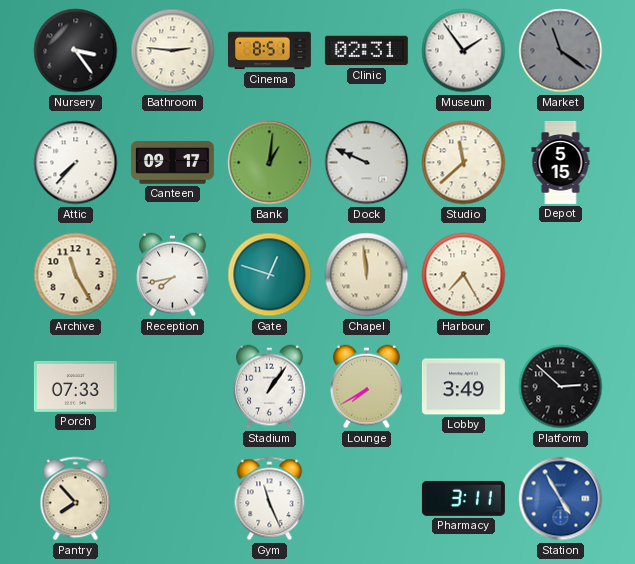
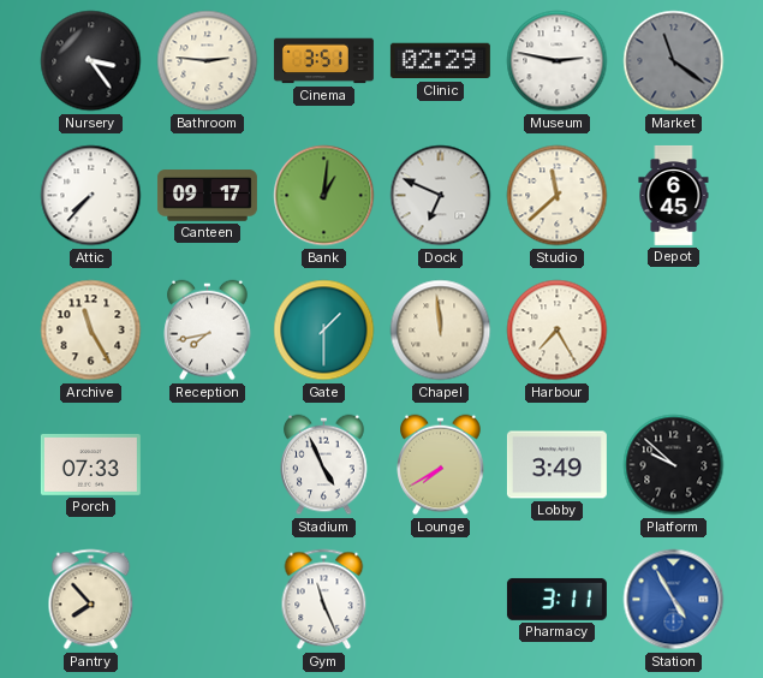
Cinema: 8:51 -> 3:51 (323, 61)
Clinic: 02:31 -> 02:29 (440, 61)
Museum: 1:54 -> 2:47 (558, 61)
Dock: 9:49 -> 6:49 (441, 196)
Depot: 5:15 -> 6:45 (674, 195)
Gate: 12:48 -> 1:30 (324, 331)
Stadium: 1:06 -> 4:56 (324, 465)
Platform: 2:52 -> 9:52 (674, 465)
